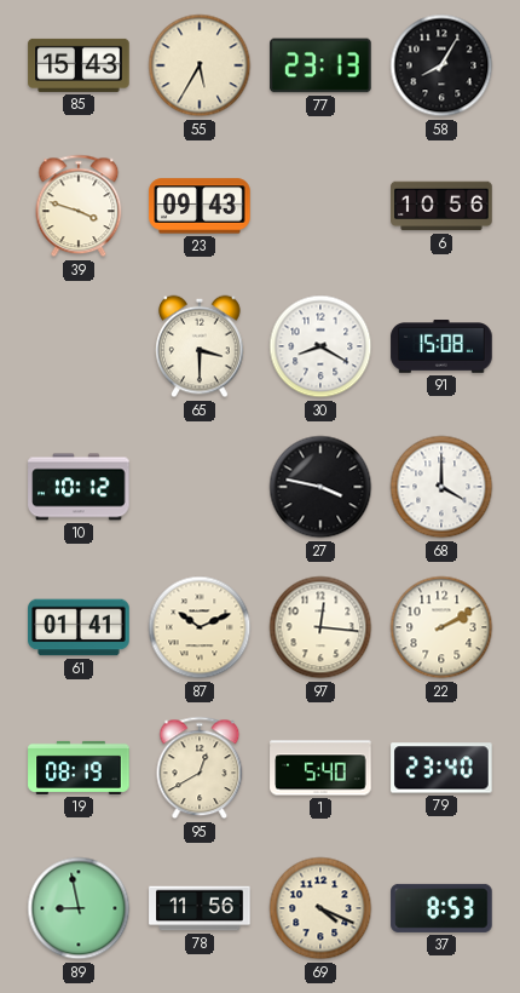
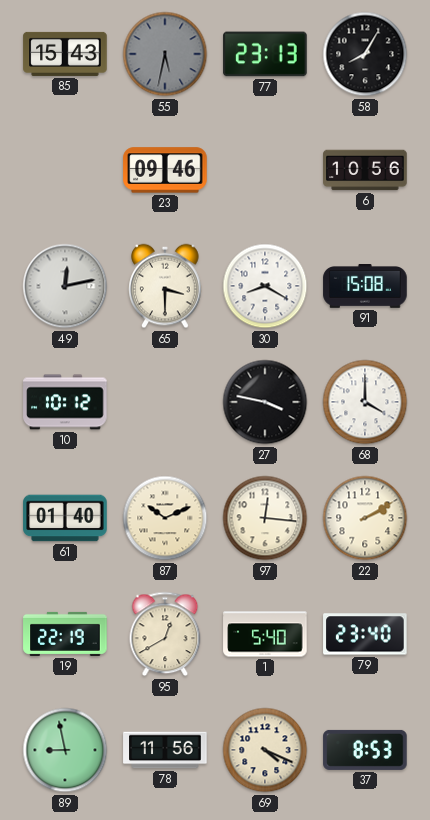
55: 5:35 -> 5:32 (165, 54)
55 dial: cream -> grey (165, 54)
39: 3:48 -> none (79, 206)
23: 09:43 -> 09:46 (165, 170)
49: none -> 12:13 (65, 286)
61: 01:41 -> 01:40 (65, 518)
19: 08:19 -> 22:19 (65, 634)
